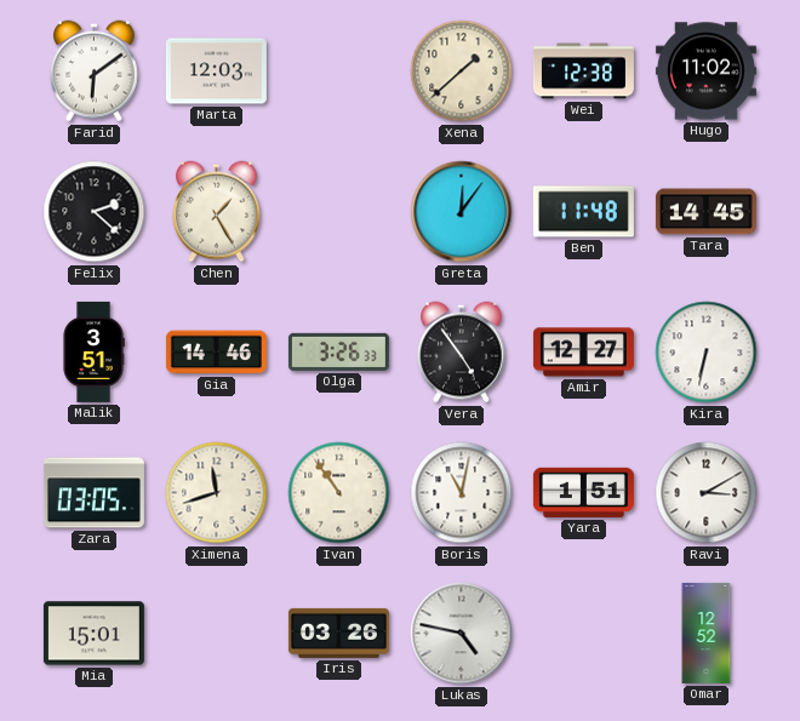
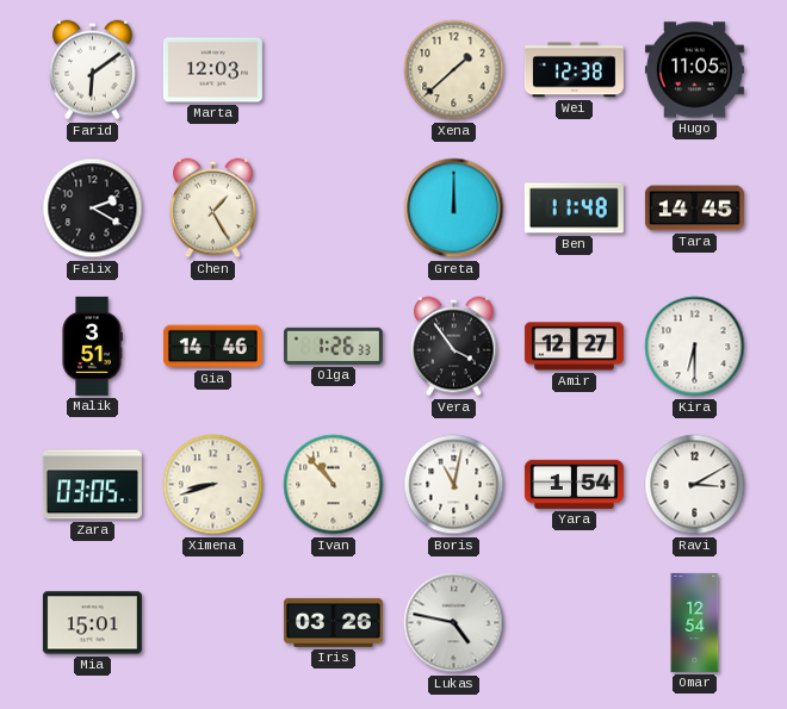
Hugo: 11:02 -> 11:05 (694, 70)
Felix: 2:22 -> 2:20 (93, 209)
Greta: 12:06 -> 12:00 (454, 209)
Olga: 3:26 -> 1:26 (333, 346)
Vera: 4:54 -> 3:54 (454, 347)
Kira: 6:32 -> 6:30 (695, 347)
Ximena: 11:42 -> 8:42 (213, 485)
Ivan: 10:54 -> 10:53 (334, 485)
Yara: 1:51 -> 1:54 (574, 484)
Omar: 12:52 -> 12:54 (695, 622)
